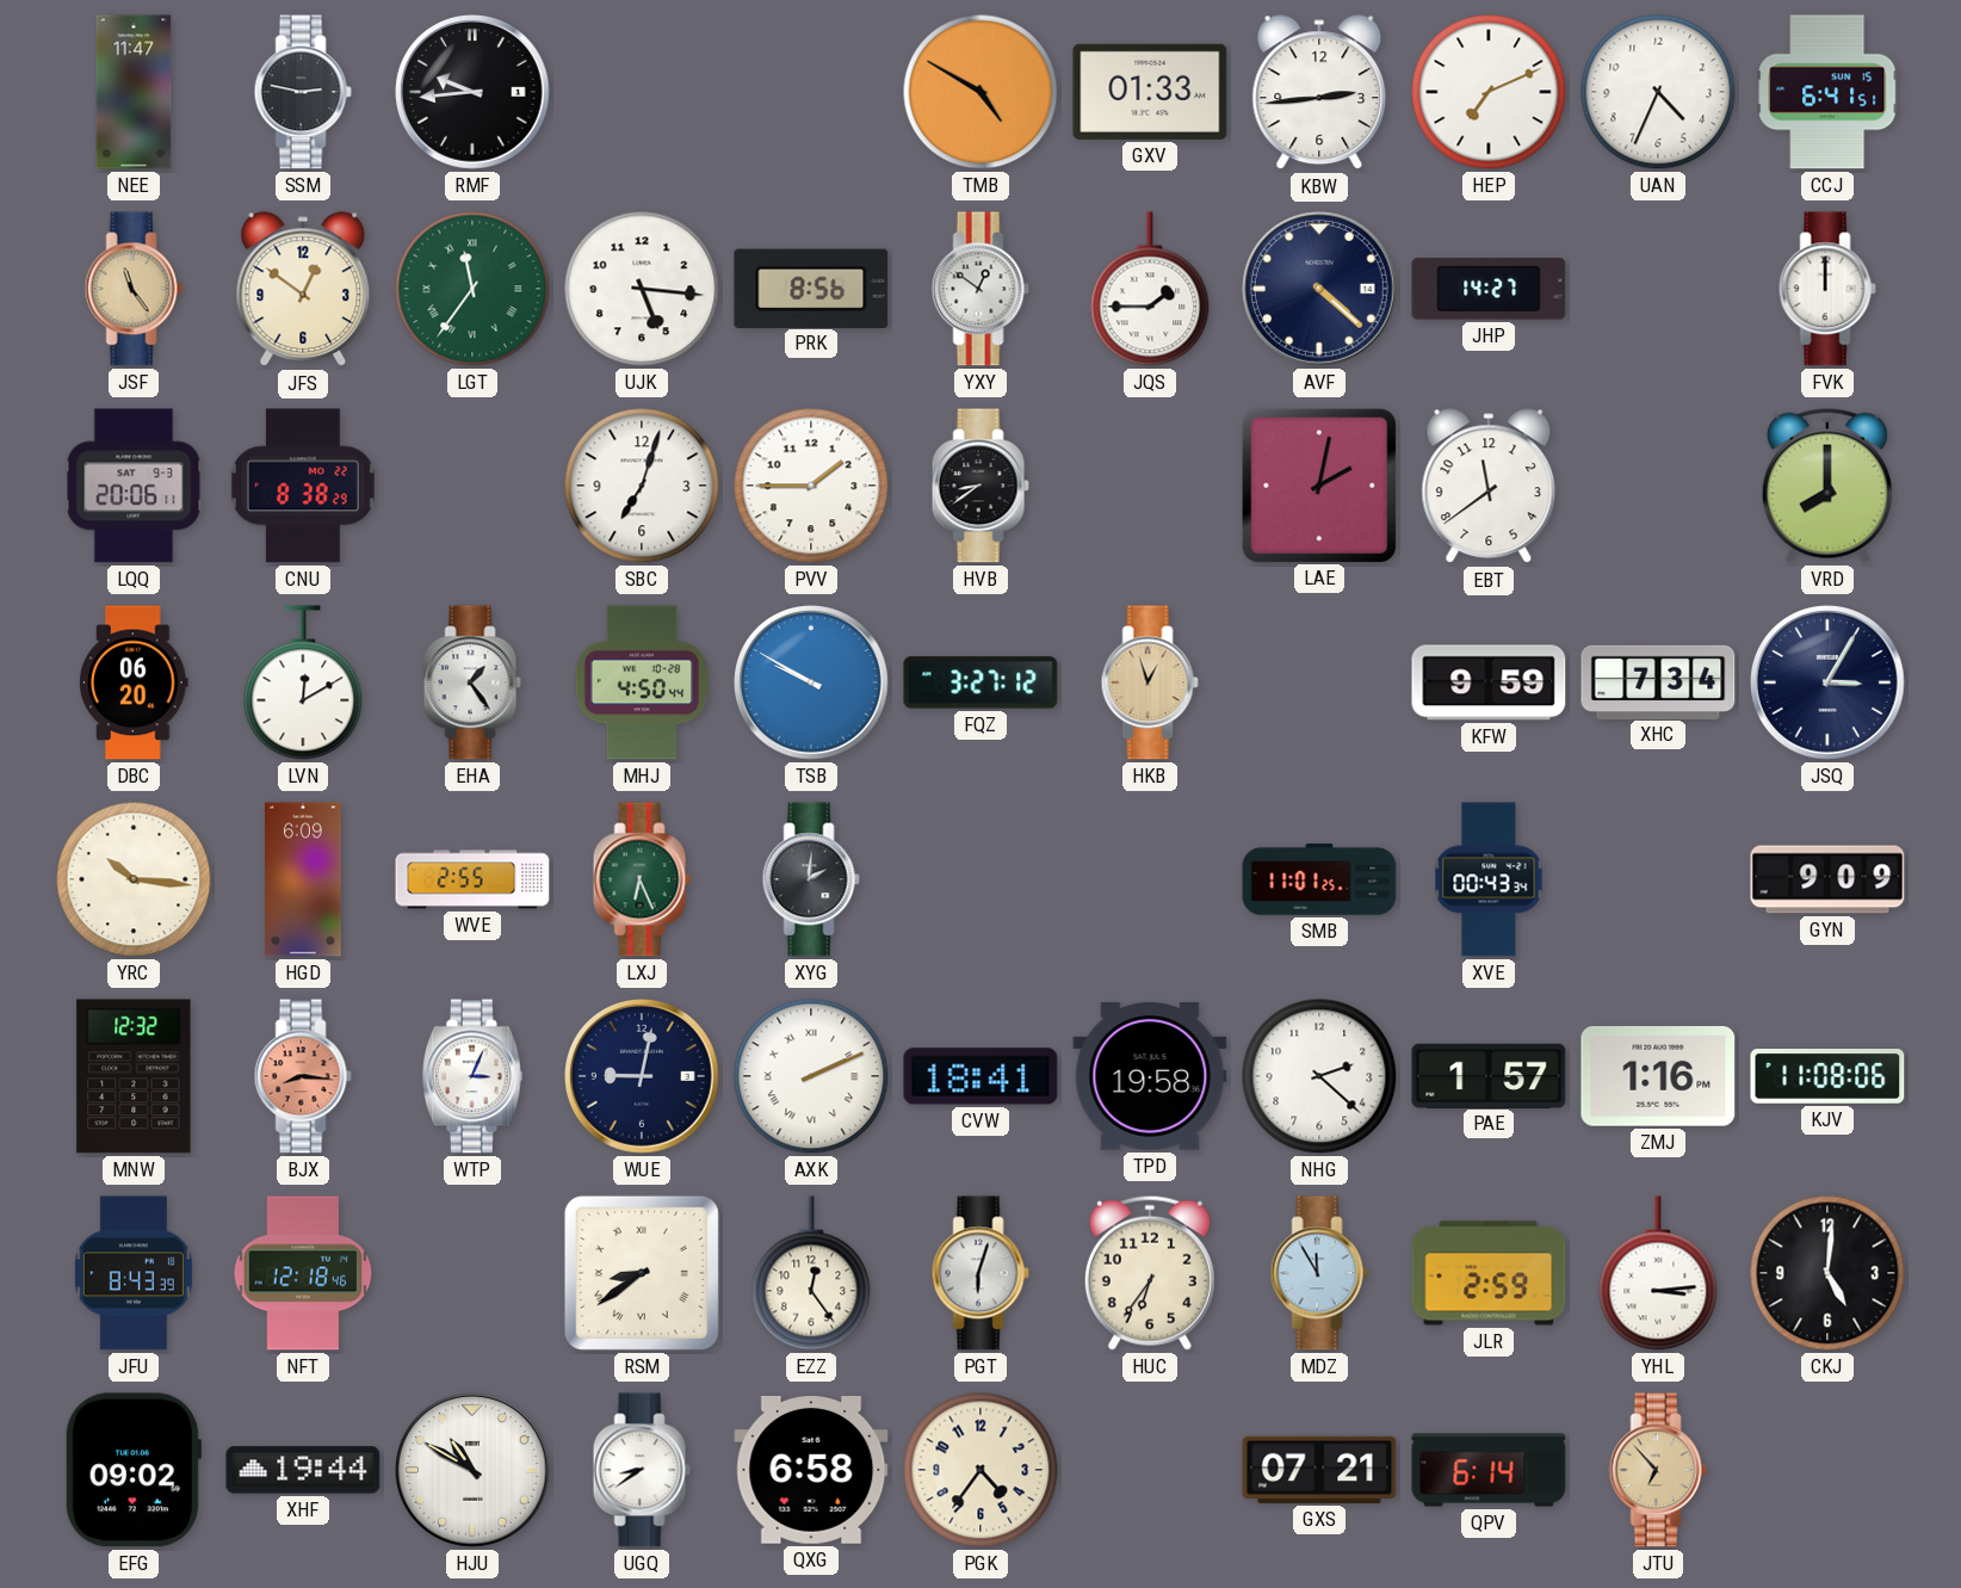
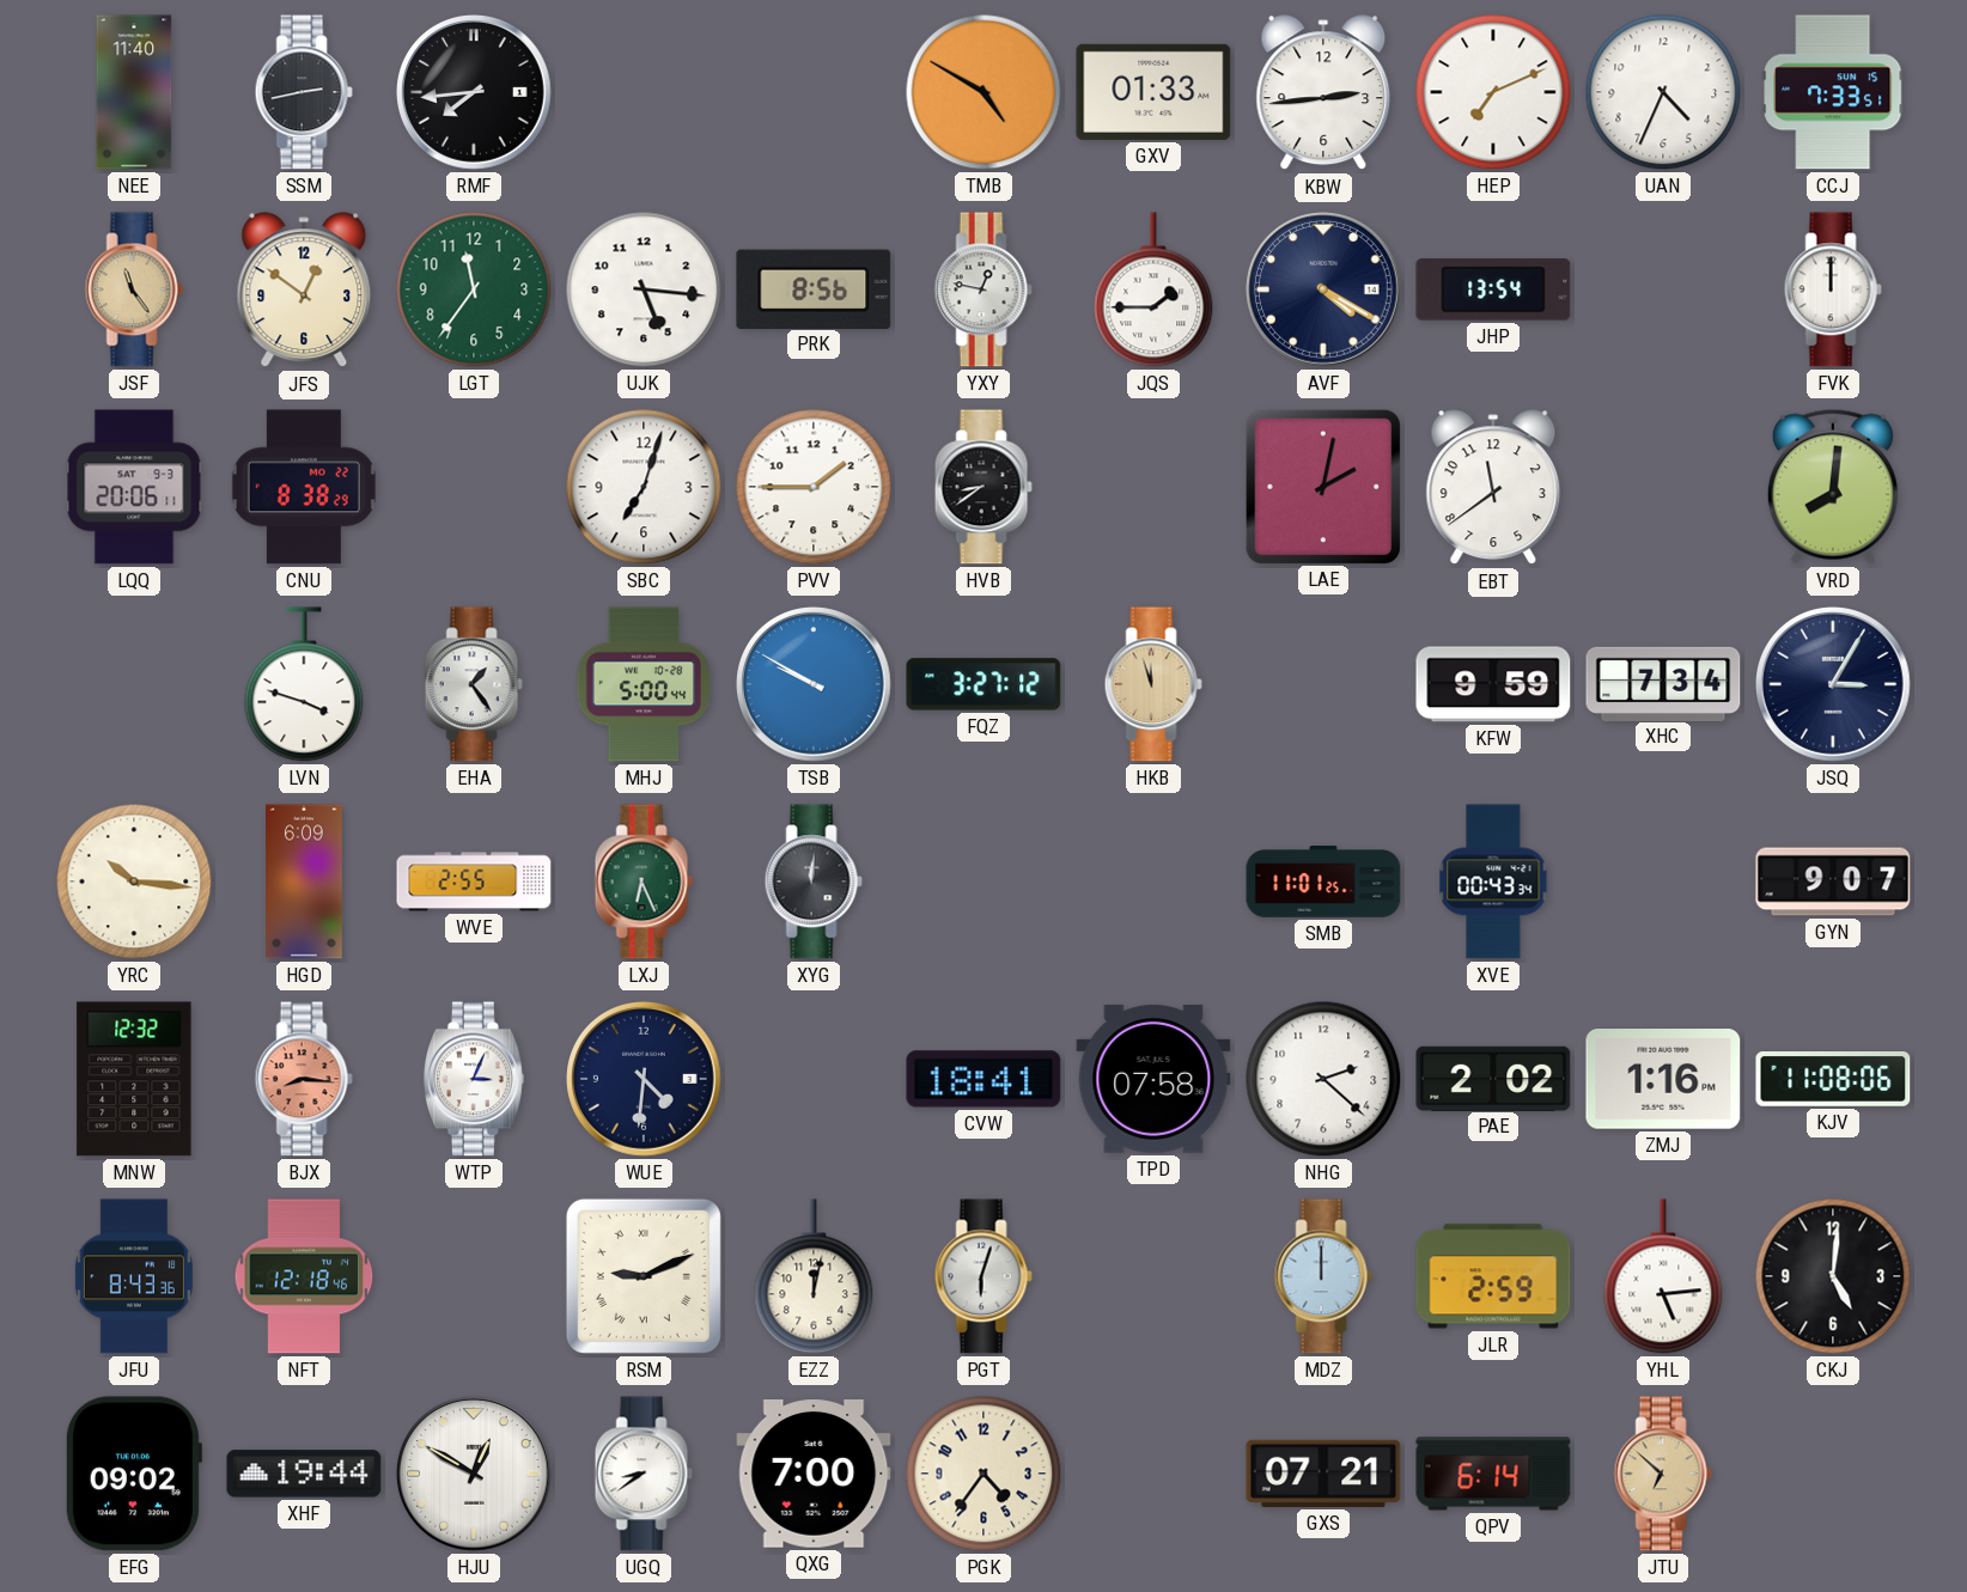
NEE: 11:47 -> 11:40 (134, 92)
SSM: 2:47 -> 2:43 (304, 92)
RMF: 9:44 -> 7:44 (475, 93)
CCJ: 6:41 -> 7:33 (1833, 92)
LGT numerals: Roman -> Arabic (474, 289)
YXY: 12:51 -> 12:47 (983, 289)
AVF: 4:22 -> 4:20 (1324, 291)
JHP: 14:27 -> 13:54 (1493, 289)
VRD: 8:00 -> 8:01 (1833, 487)
DBC: 06:20 -> none (134, 682)
LVN: 12:10 -> 3:48 (304, 684)
MHJ: 4:50 -> 5:00 (644, 684)
HKB: 12:57 -> 11:57 (1153, 684)
XYG: 2:01 -> 12:01 (814, 882)
GYN: 9:09 -> 9:07 (1833, 882)
WUE: 9:02 -> 4:31 (645, 1080)
AXK: 2:11 -> none (811, 1076)
TPD: 19:58 -> 07:58 (1153, 1079)
PAE: 1:57 -> 2:02 (1493, 1078)
JFU: 8:43:39 -> 8:43:36 (134, 1276)
RSM: 8:39 -> 9:11 (644, 1276)
EZZ: 12:24 -> 12:02 (814, 1276)
HUC: 6:36 -> none (1150, 1273)
MDZ: 11:55 -> 12:00 (1323, 1276)
YHL: 3:14 -> 5:14 (1663, 1276)
HJU: 10:50 -> 12:50 (475, 1475)
QXG: 6:58 -> 7:00 (814, 1475)
JTU: 6:53 -> 6:52 (1663, 1474)
